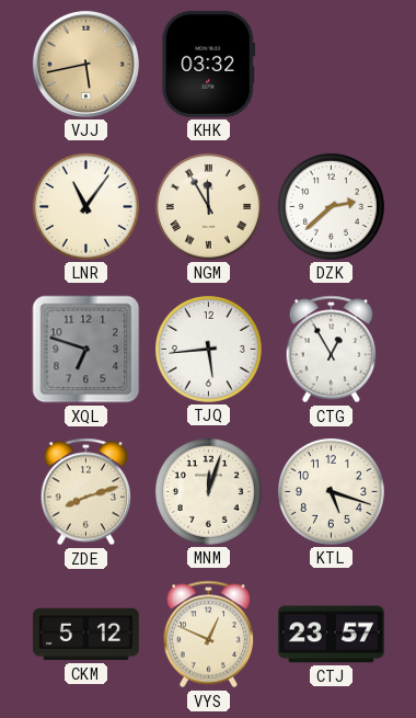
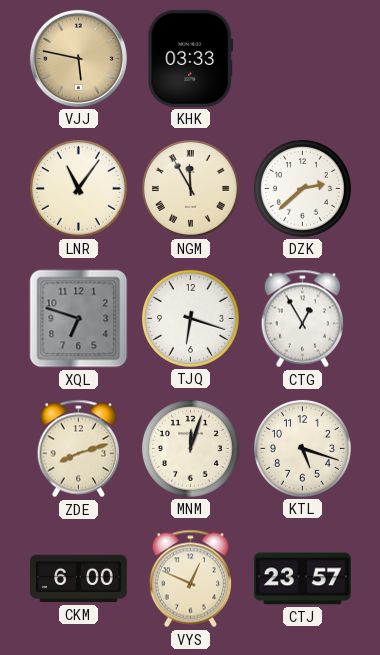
VJJ: 5:43 -> 5:47 (78, 58)
KHK: 03:32 -> 03:33 (191, 58)
TJQ: 5:44 -> 6:18 (190, 318)
CKM: 5:12 -> 6:00 (79, 579)
